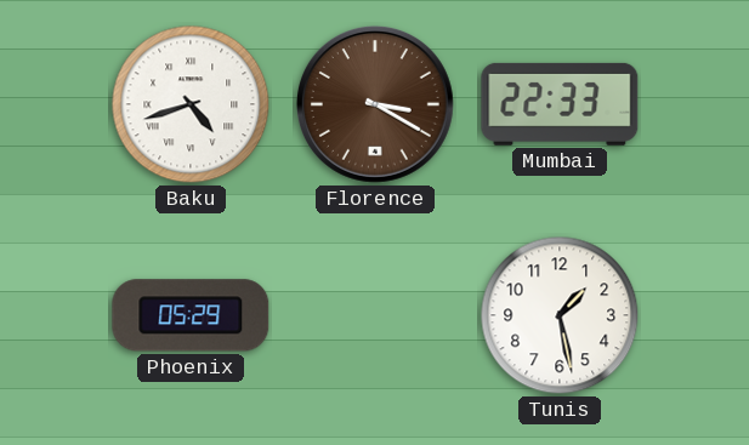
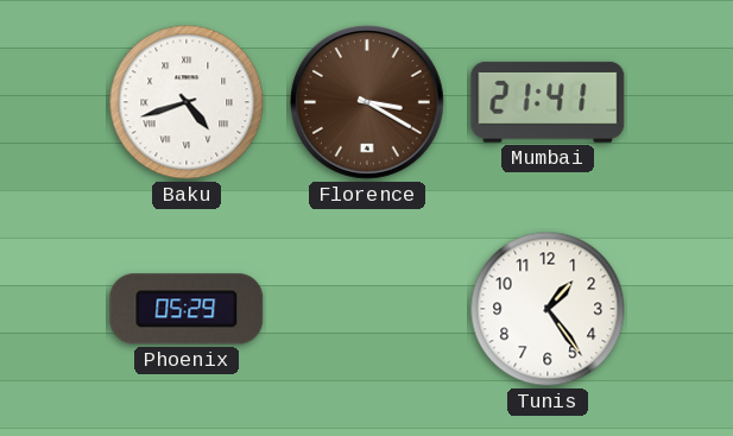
Mumbai: 22:33 -> 21:41 (548, 102)
Tunis: 1:28 -> 1:24 (548, 309)
